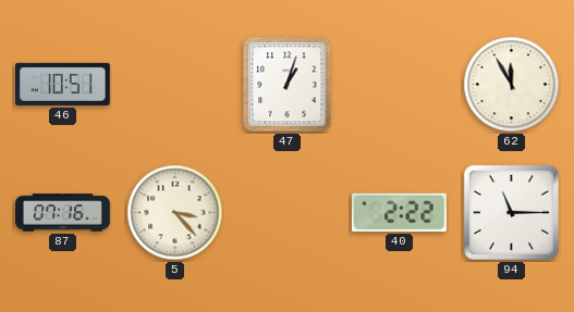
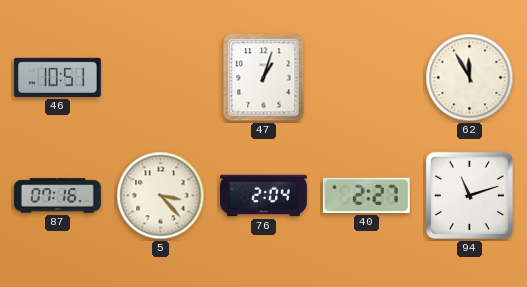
76: none -> 2:04 (264, 196)
40: 2:22 -> 2:27 (366, 195)
94: 11:15 -> 11:12 (469, 195)
